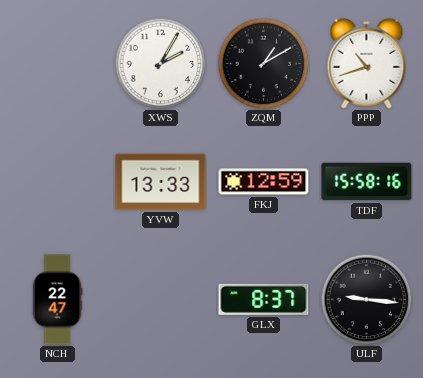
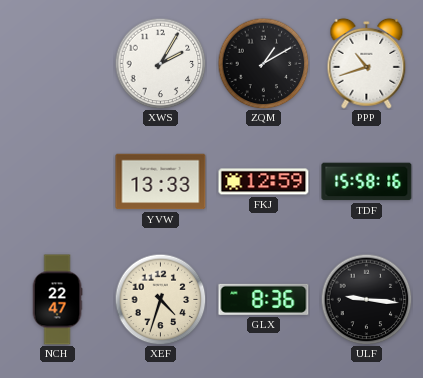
XEF: none -> 4:33 (160, 299)
GLX: 8:37 -> 8:36 (264, 299)
